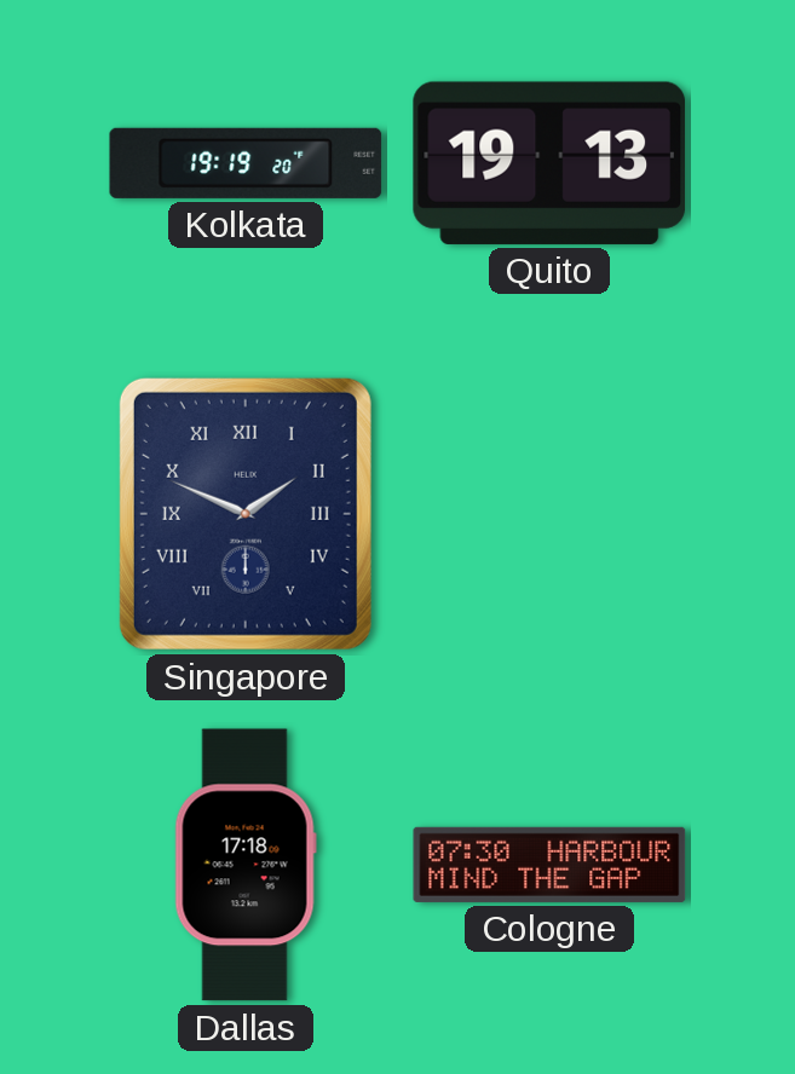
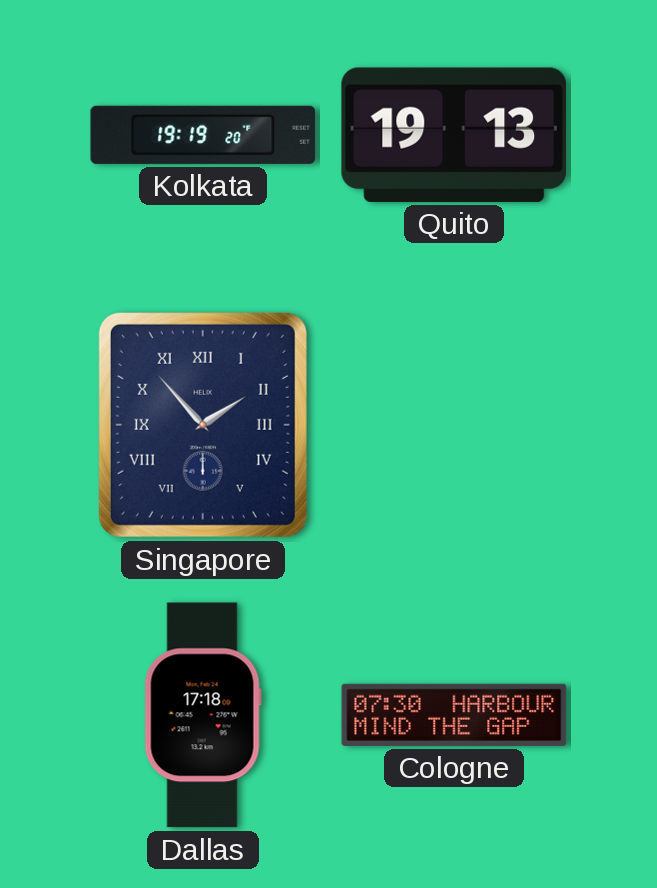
Singapore: 1:49 -> 1:53 (203, 425)
